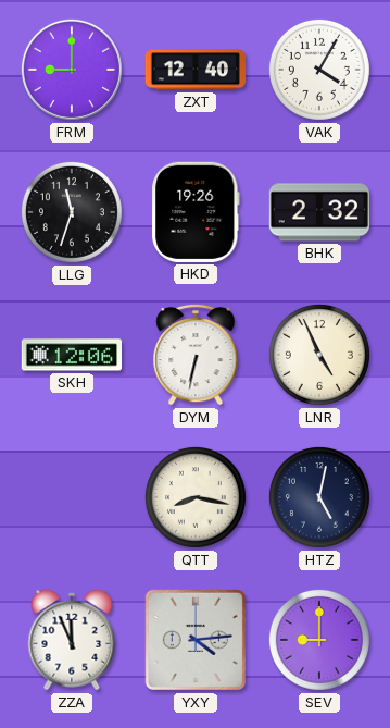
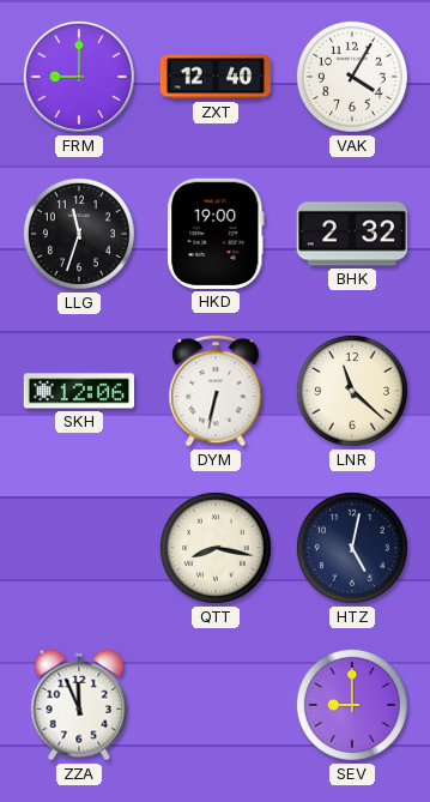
HKD: 19:26 -> 19:00 (216, 234)
LNR: 4:56 -> 11:22 (352, 391)
YXY: 4:14 -> none (196, 640)
